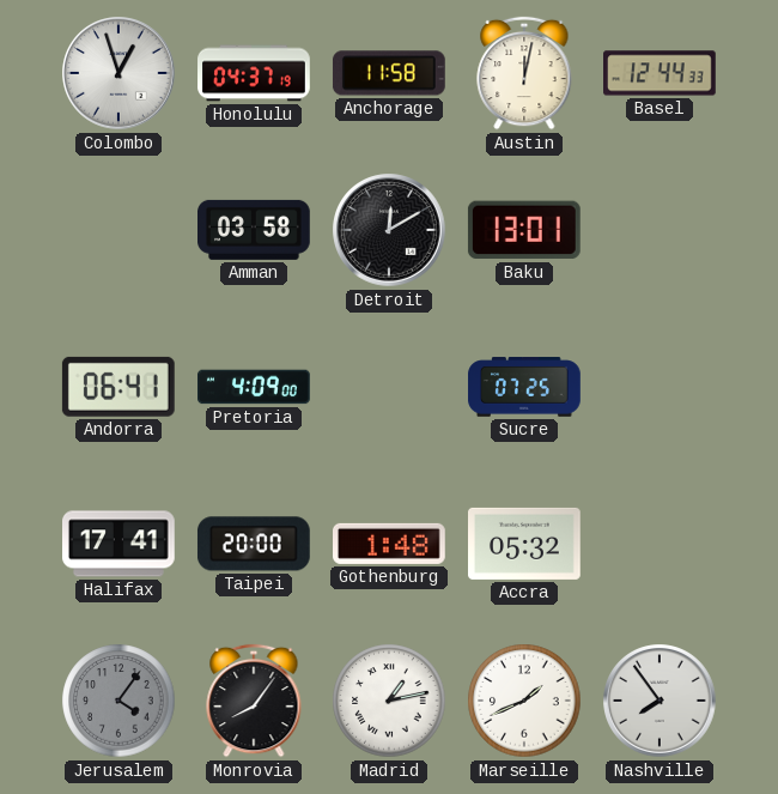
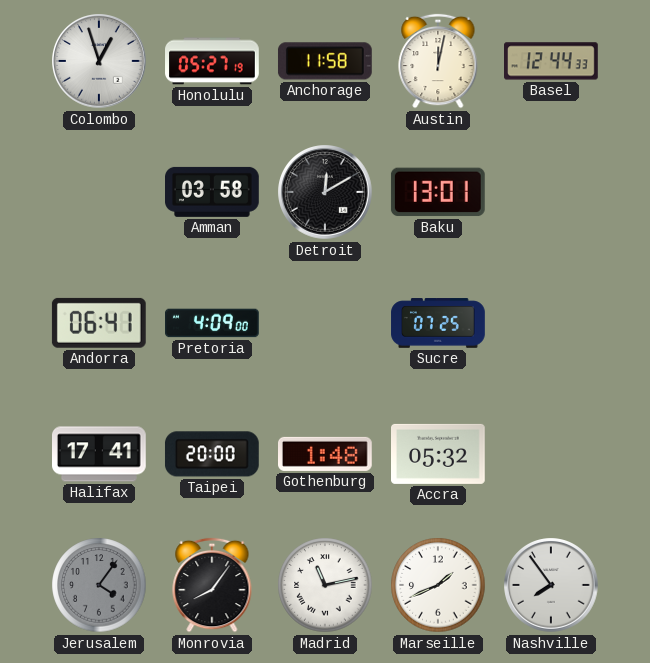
Honolulu: 04:37 -> 05:27 (212, 61)
Madrid: 1:13 -> 11:13 (325, 585)
